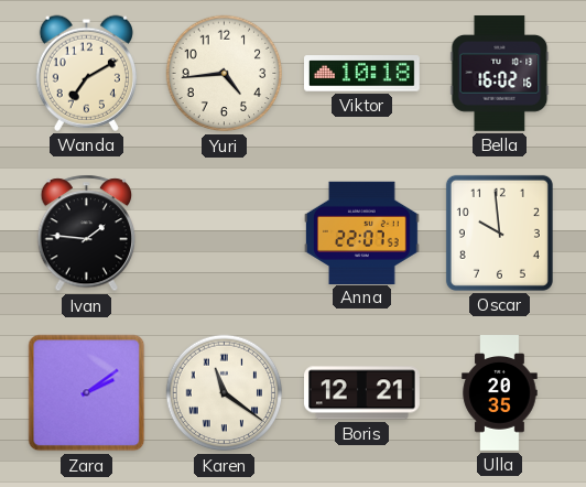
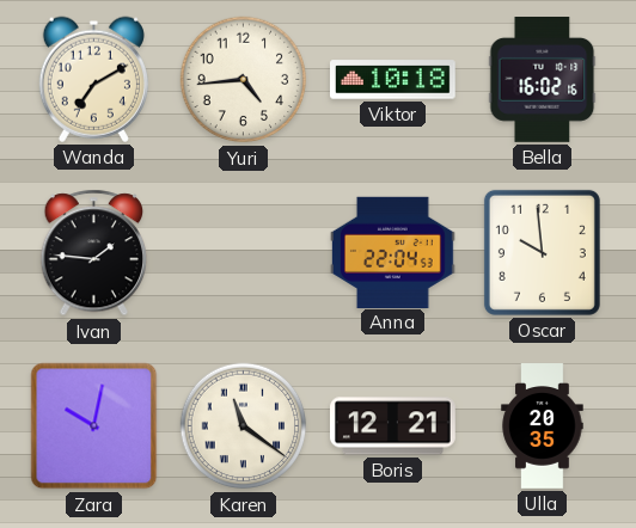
Anna: 22:07 -> 22:04 (392, 252)
Zara: 2:09 -> 10:02 (94, 426)
